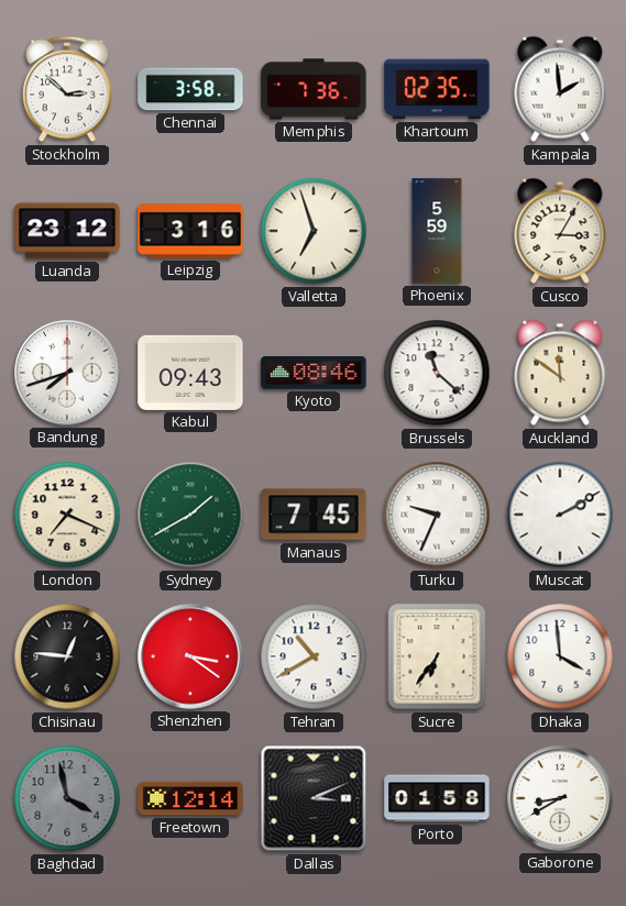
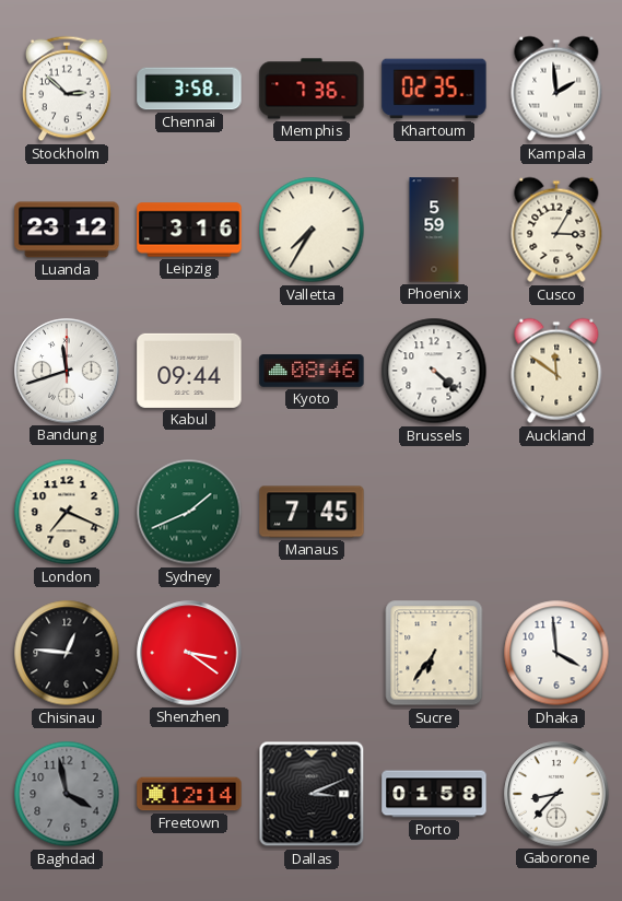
Valletta: 6:57 -> 7:35 (312, 230)
Bandung: 7:42 -> 11:42 (67, 371)
Kabul: 09:43 -> 09:44 (189, 371)
Brussels: 11:22 -> 4:22 (434, 371)
Sydney: 1:40 -> 1:41 (189, 512)
Turku: 9:34 -> none (437, 515)
Muscat: 2:10 -> none (560, 515)
Tehran: 10:40 -> none (314, 656)
Gaborone: 8:40 -> 8:37 (556, 794)
